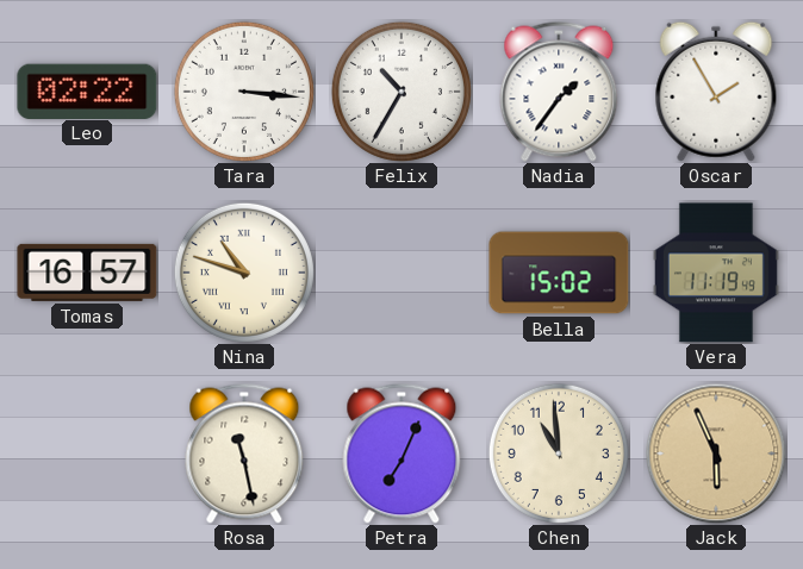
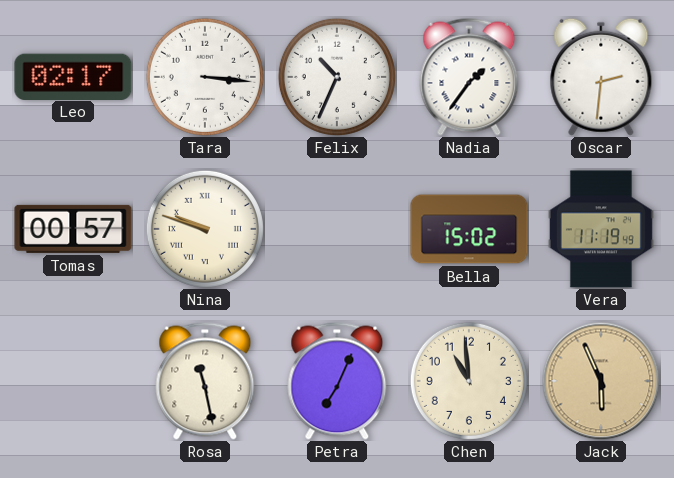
Leo: 02:22 -> 02:17 (73, 76)
Felix: 10:35 -> 10:34 (337, 77)
Oscar: 1:55 -> 2:31 (601, 77)
Tomas: 16:57 -> 00:57 (73, 229)
Nina: 10:48 -> 9:48 (205, 229)
